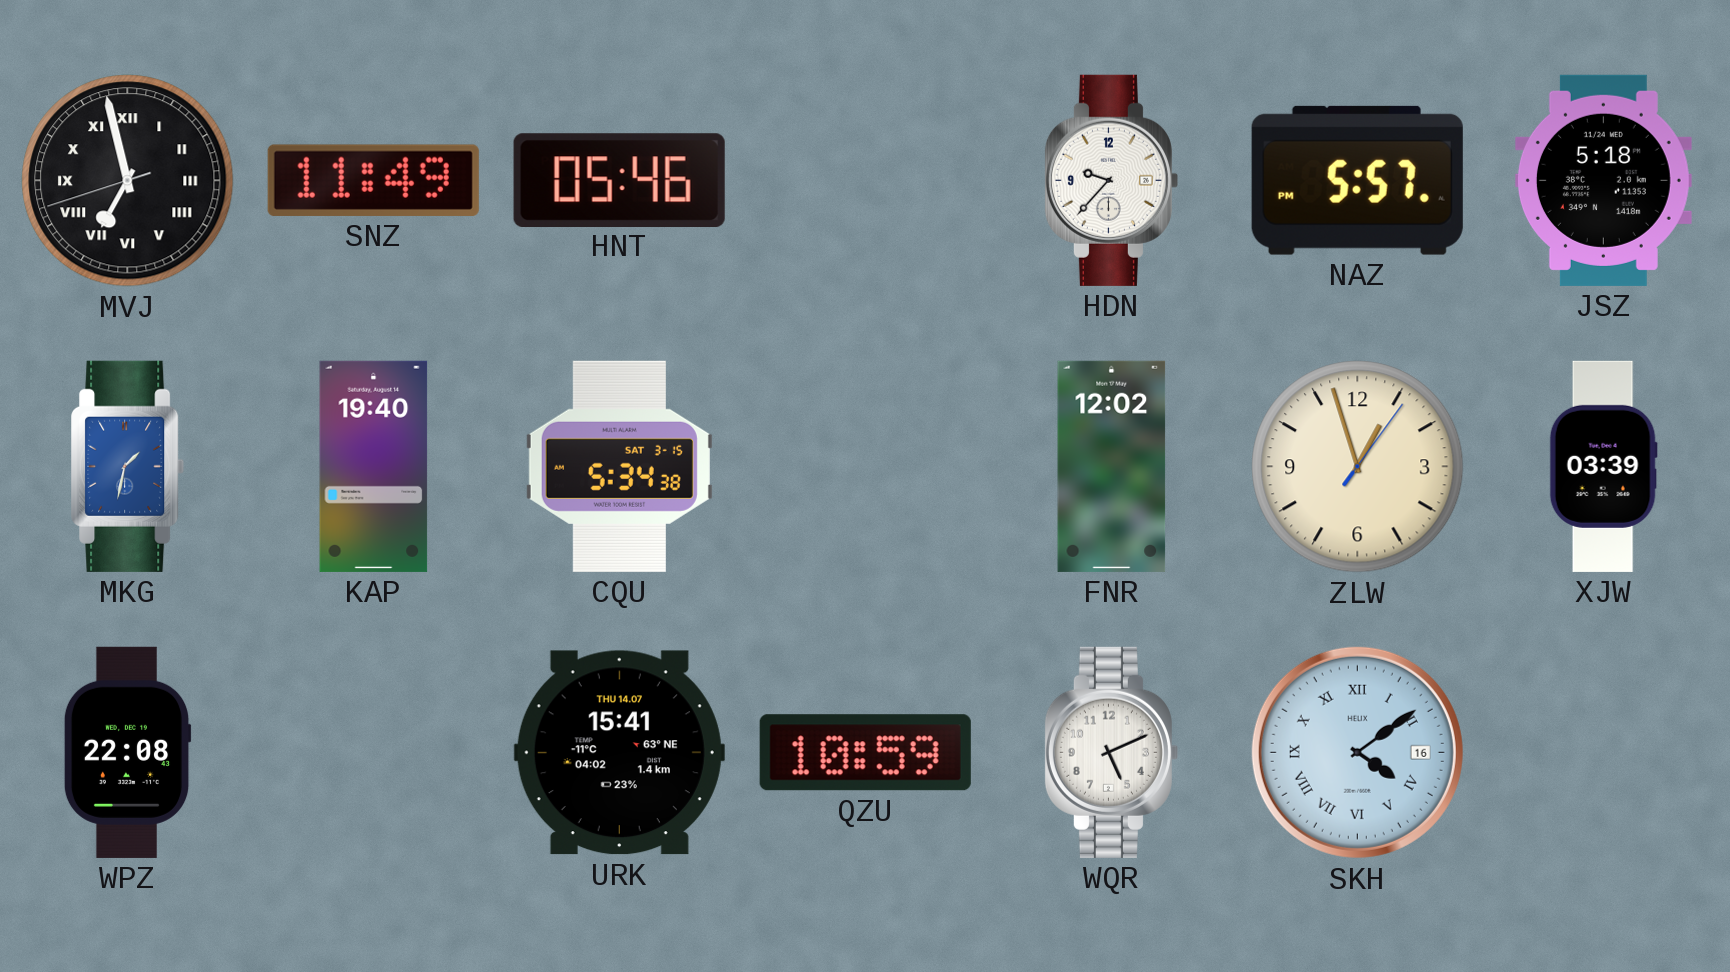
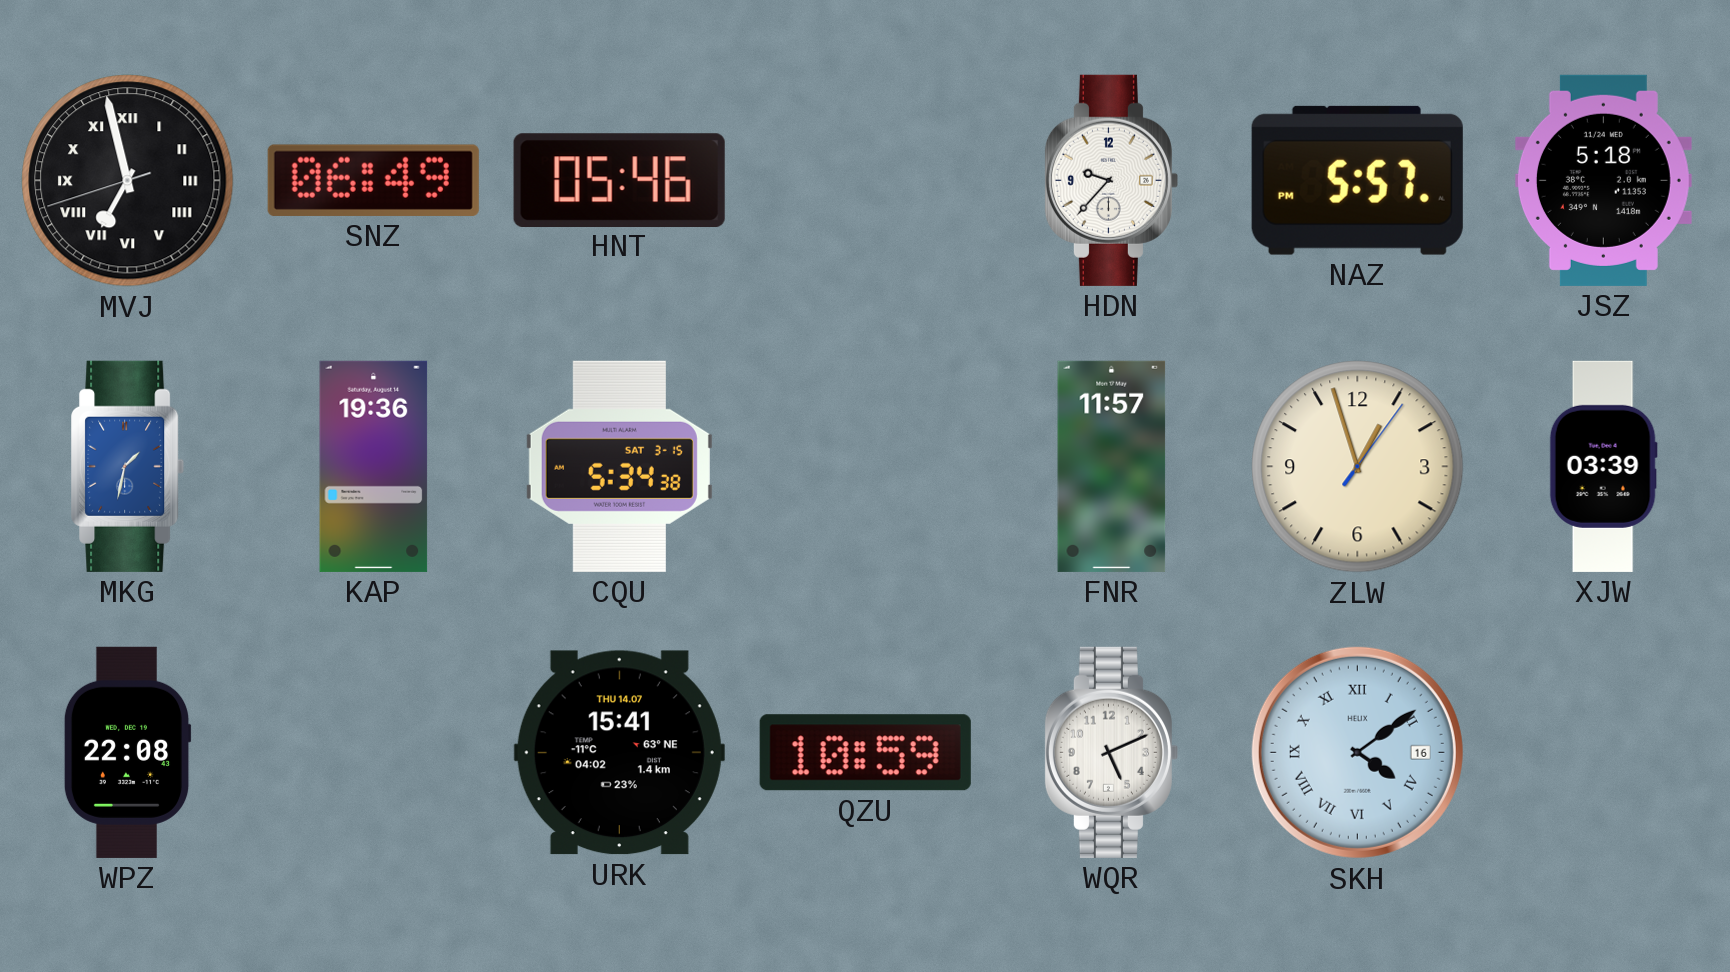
SNZ: 11:49 -> 06:49 (373, 180)
KAP: 19:40 -> 19:36 (374, 466)
FNR: 12:02 -> 11:57 (1112, 466)
